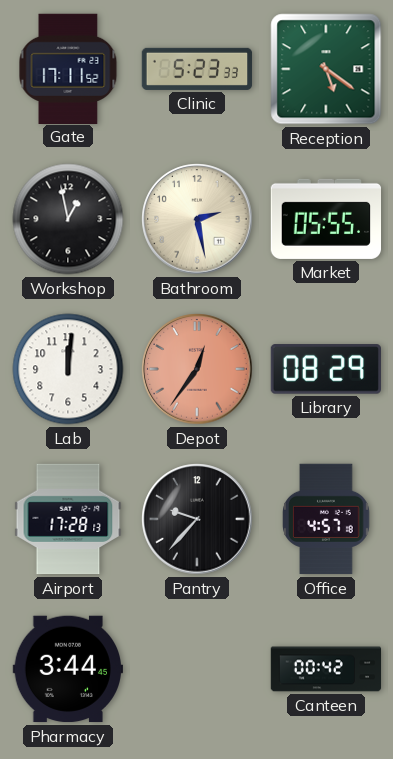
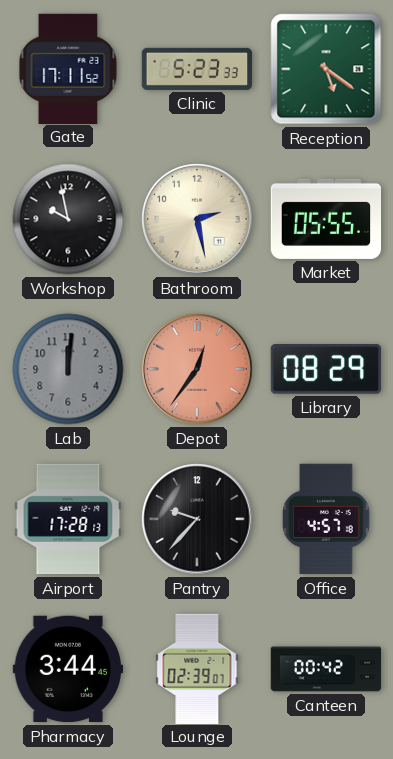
Workshop: 12:58 -> 9:58 (68, 219)
Lab dial: white -> grey (68, 369)
Lounge: none -> 02:39 (197, 668)
